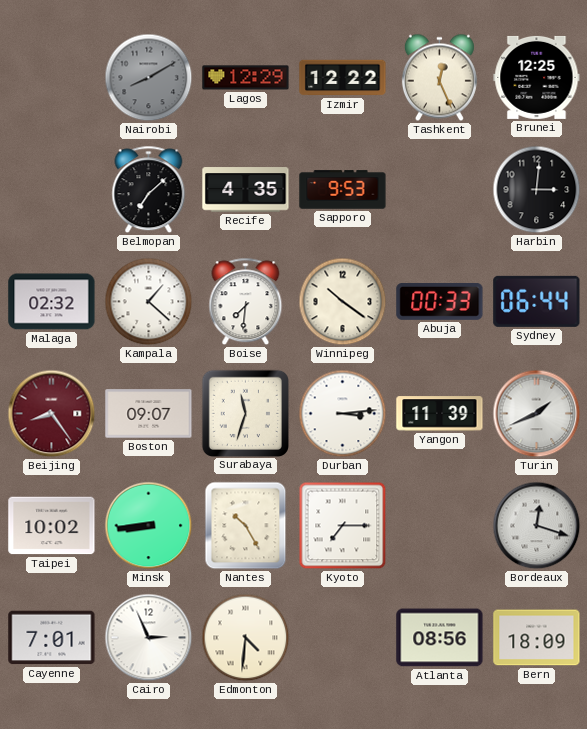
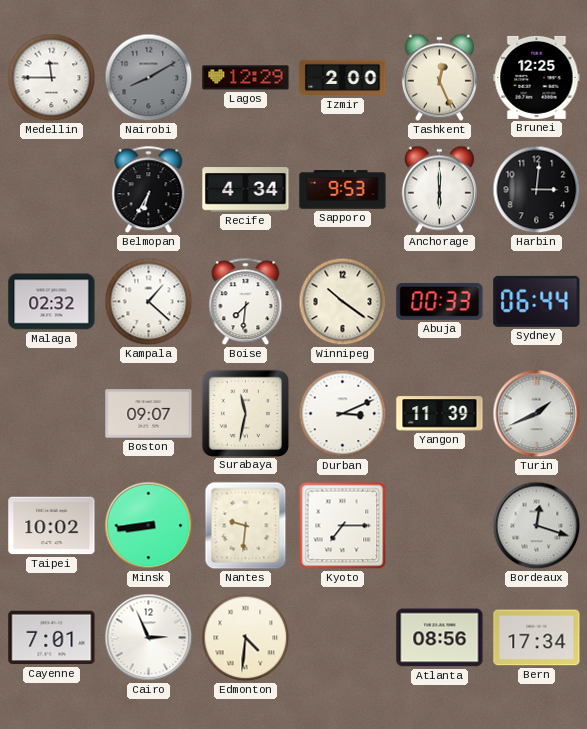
Medellin: none -> 11:45 (52, 78)
Izmir: 12:22 -> 2:00 (343, 78)
Belmopan: 7:08 -> 6:35 (149, 190)
Recife: 4:35 -> 4:34 (246, 190)
Anchorage: none -> 6:00 (439, 190)
Beijing: 8:24 -> none (52, 414)
Surabaya: 11:33 -> 11:32 (245, 413)
Durban: 3:14 -> 3:11 (343, 414)
Nantes: 10:25 -> 9:31 (246, 526)
Bern: 18:09 -> 17:34 (537, 638)
